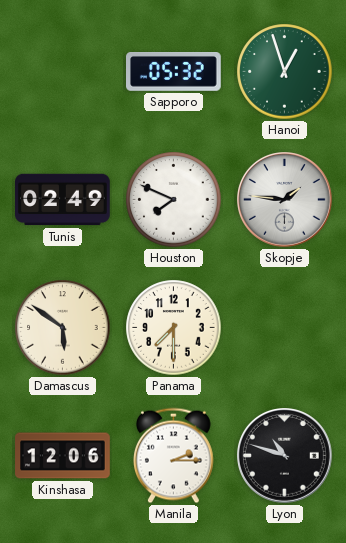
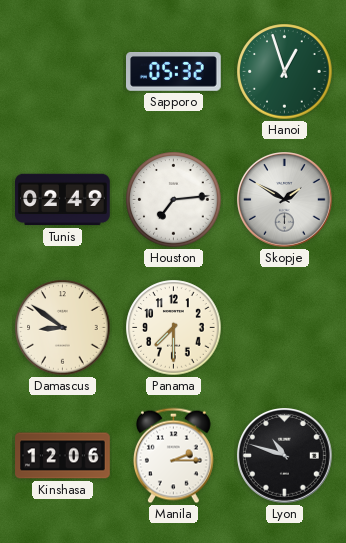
Houston: 7:49 -> 7:14 (174, 200)
Skopje: 1:46 -> 1:50 (285, 200)
Damascus: 5:51 -> 8:51 (63, 328)
